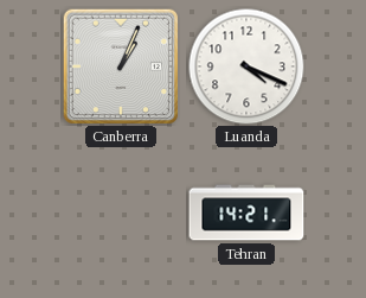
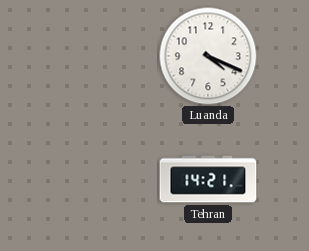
Canberra: 1:04 -> none (120, 65)
